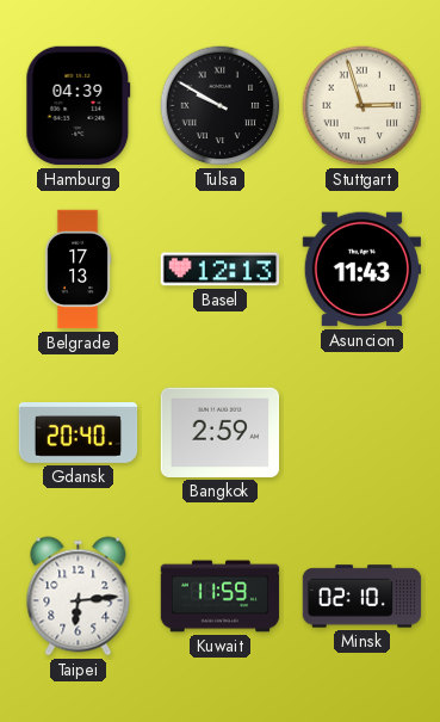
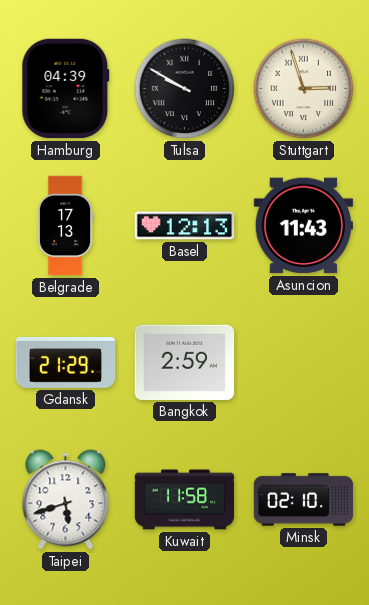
Gdansk: 20:40 -> 21:29 (66, 363)
Taipei: 6:14 -> 5:42 (66, 500)
Kuwait: 11:59 -> 11:58 (185, 500)
